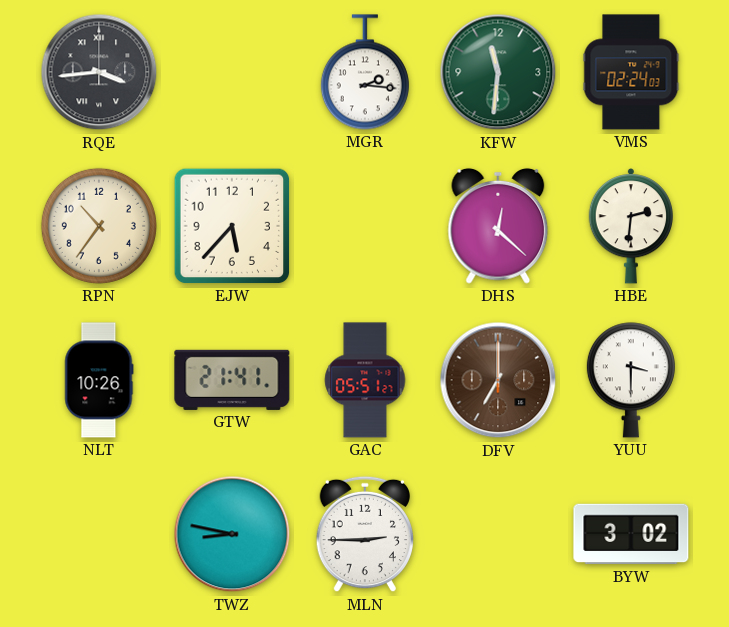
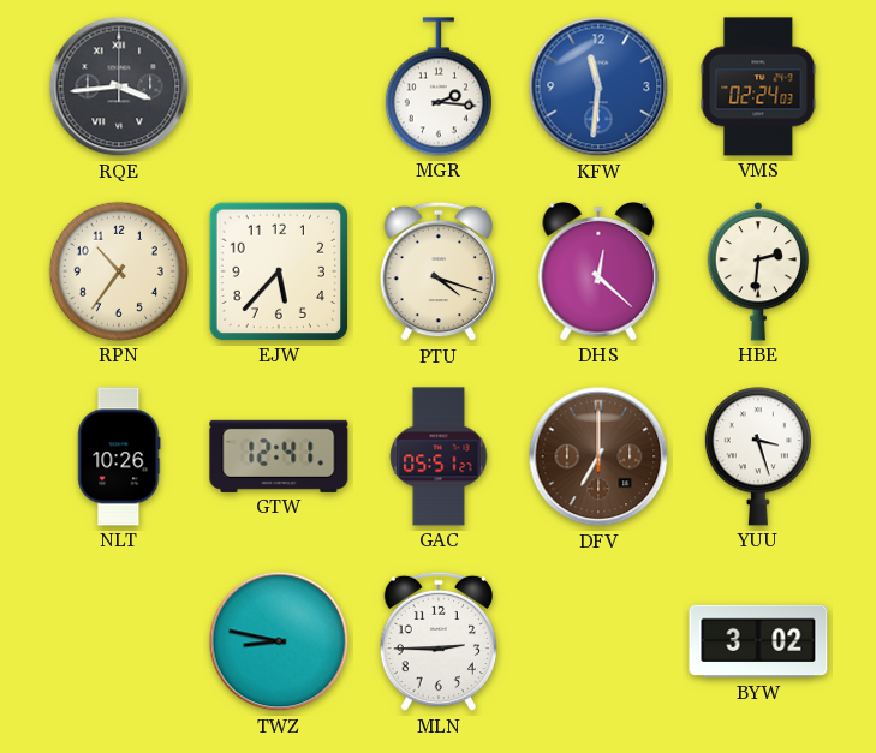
KFW dial: green -> blue (598, 86)
PTU: none -> 4:18 (437, 271)
GTW: 21:41 -> 12:41 (279, 456)
YUU: 3:30 -> 3:27 (758, 456)
